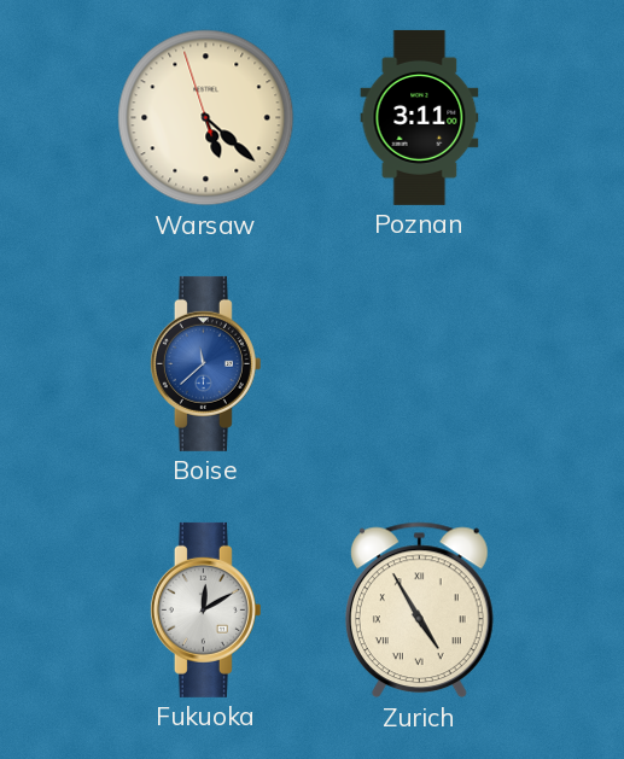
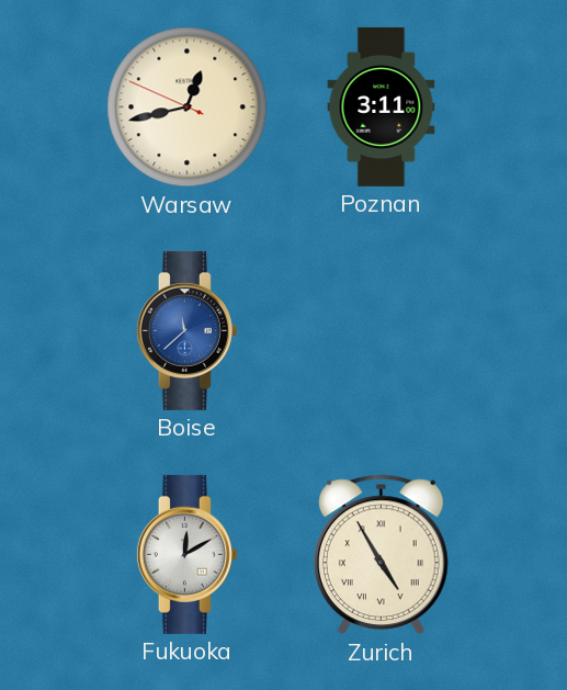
Warsaw: 5:21 -> 12:42 (188, 108)
